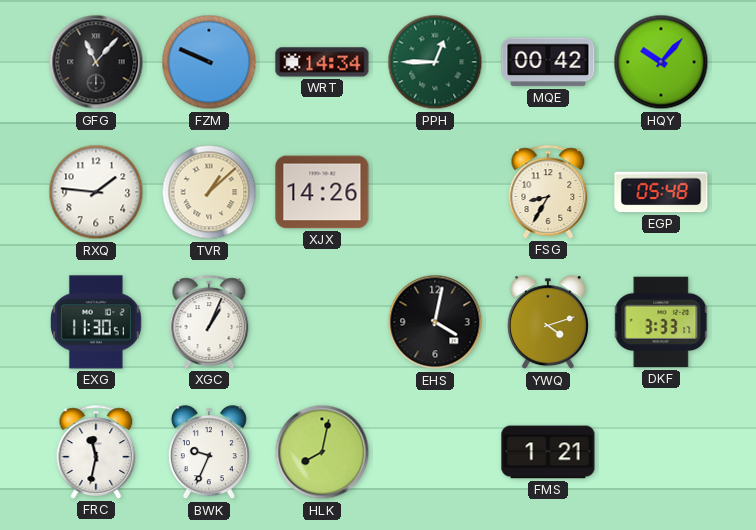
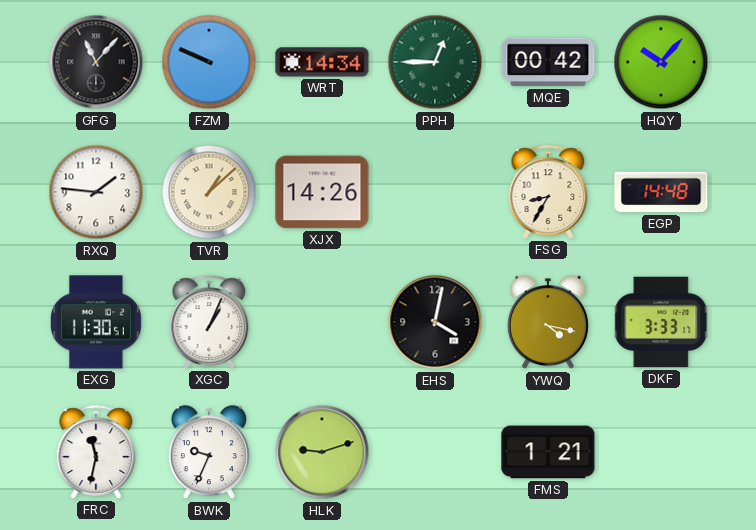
EGP: 05:48 -> 14:48 (661, 192)
YWQ: 4:12 -> 4:17 (548, 323)
HLK: 8:02 -> 9:12 (322, 452)
